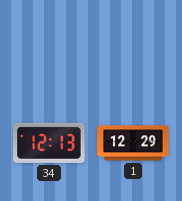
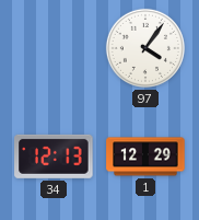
97: none -> 4:06 (145, 48)
